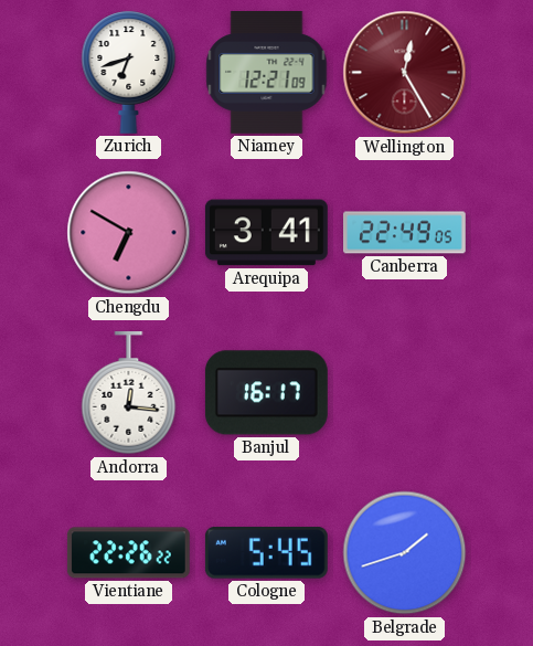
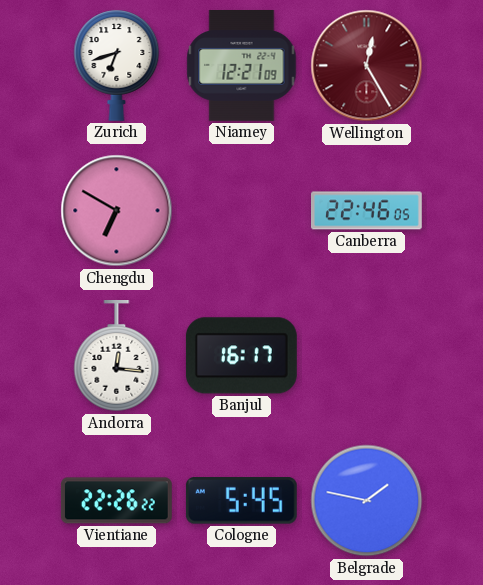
Arequipa: 3:41 -> none (266, 233)
Canberra: 22:49 -> 22:46 (367, 211)
Belgrade: 1:42 -> 1:47 (367, 501)
